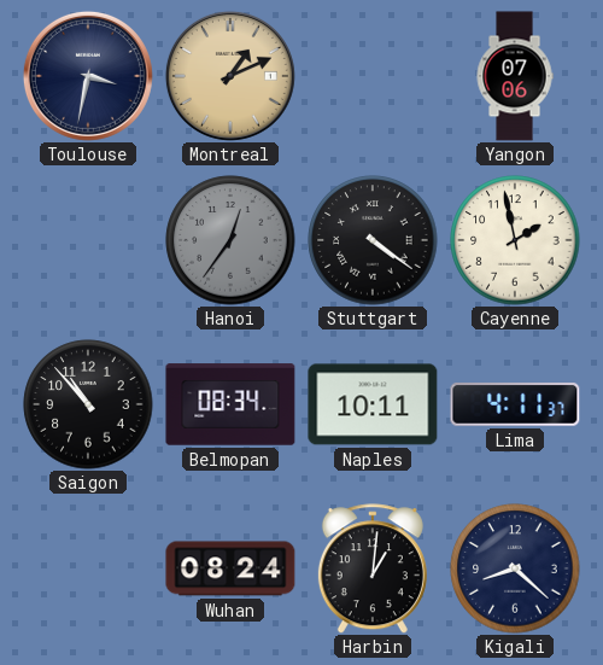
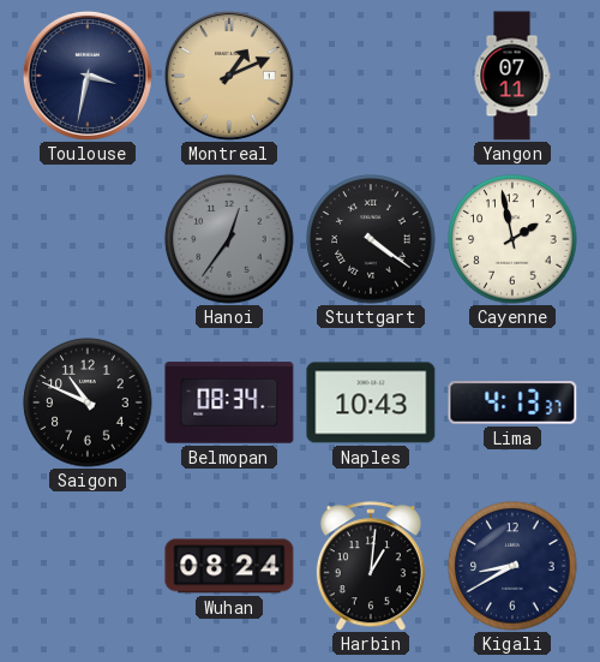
Yangon: 07:06 -> 07:11 (512, 76)
Saigon: 10:53 -> 10:49 (88, 402)
Naples: 10:11 -> 10:43 (371, 402)
Lima: 4:11 -> 4:13 (512, 402)
Kigali: 8:22 -> 8:40 (512, 566)
